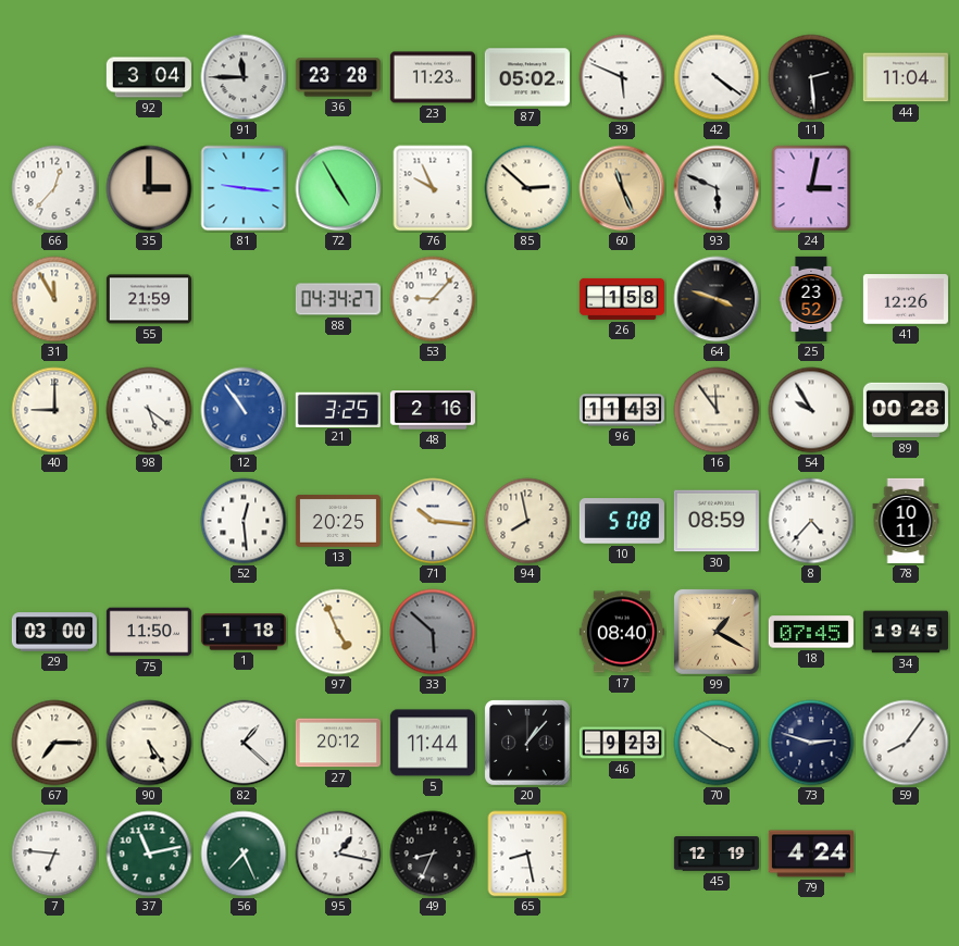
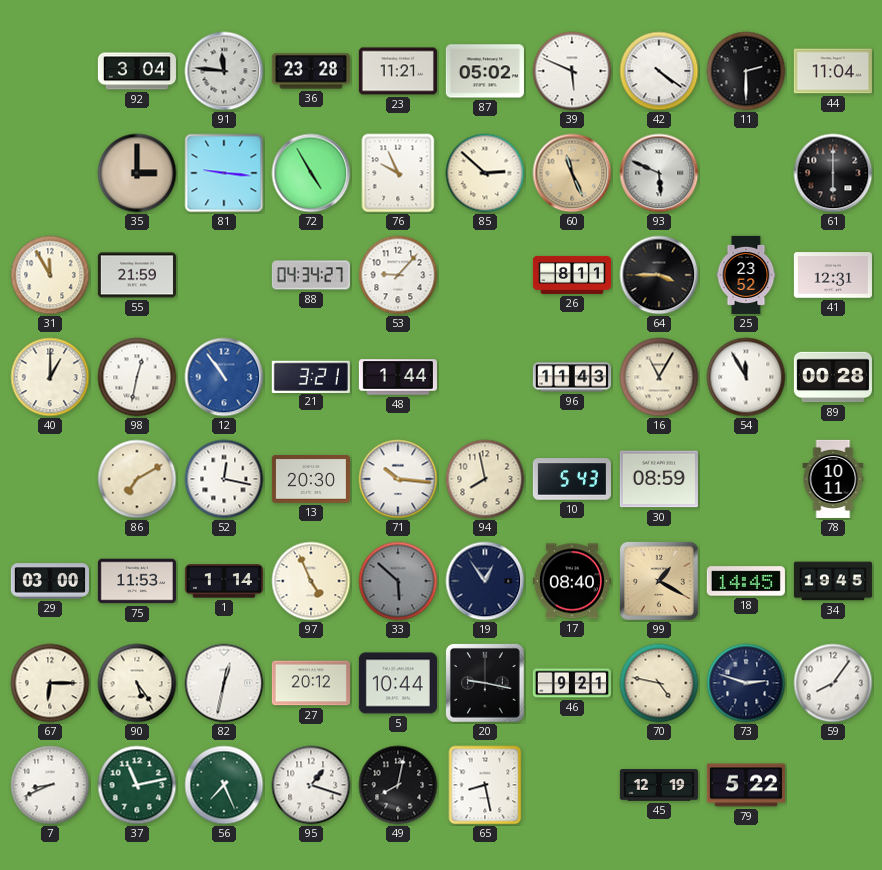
91: 11:45 -> 11:46 (224, 71)
23: 11:23 -> 11:21 (398, 71)
11: 2:29 -> 2:30 (746, 71)
66: 12:37 -> none (54, 188)
24: 3:02 -> none (811, 188)
61: none -> 6:00 (833, 173)
26: 1:58 -> 8:11 (571, 275)
64: 3:48 -> 3:45 (659, 275)
41: 12:26 -> 12:31 (833, 275)
40: 9:00 -> 1:00 (50, 377)
98: 5:21 -> 12:32 (137, 377)
21: 3:25 -> 3:21 (311, 376)
48: 2:16 -> 1:44 (398, 377)
16: 11:54 -> 11:05 (659, 377)
54: 9:55 -> 11:55 (746, 377)
86: none -> 7:10 (137, 479)
52: 12:29 -> 12:17 (224, 479)
13: 20:25 -> 20:30 (311, 479)
10: 5:08 -> 5:43 (572, 479)
8: 4:37 -> none (811, 521)
75: 11:50 -> 11:53 (137, 581)
1: 1:18 -> 1:14 (224, 581)
19: none -> 12:54 (485, 581)
18: 07:45 -> 14:45 (746, 581)
67: 7:15 -> 6:15 (50, 683)
82: 1:22 -> 12:32 (224, 683)
5: 11:44 -> 10:44 (398, 683)
20: 1:07 -> 9:17 (485, 683)
46: 9:23 -> 9:21 (572, 683)
70: 3:51 -> 4:47 (659, 683)
7: 6:46 -> 8:41 (50, 785)
95: 1:17 -> 1:18 (311, 785)
49: 8:34 -> 8:02 (398, 785)
79: 4:24 -> 5:22 (746, 785)
